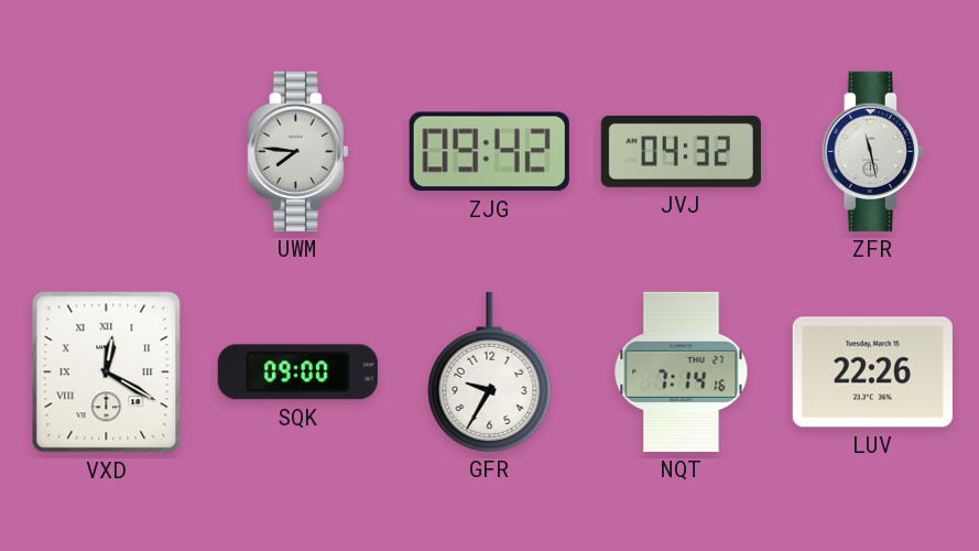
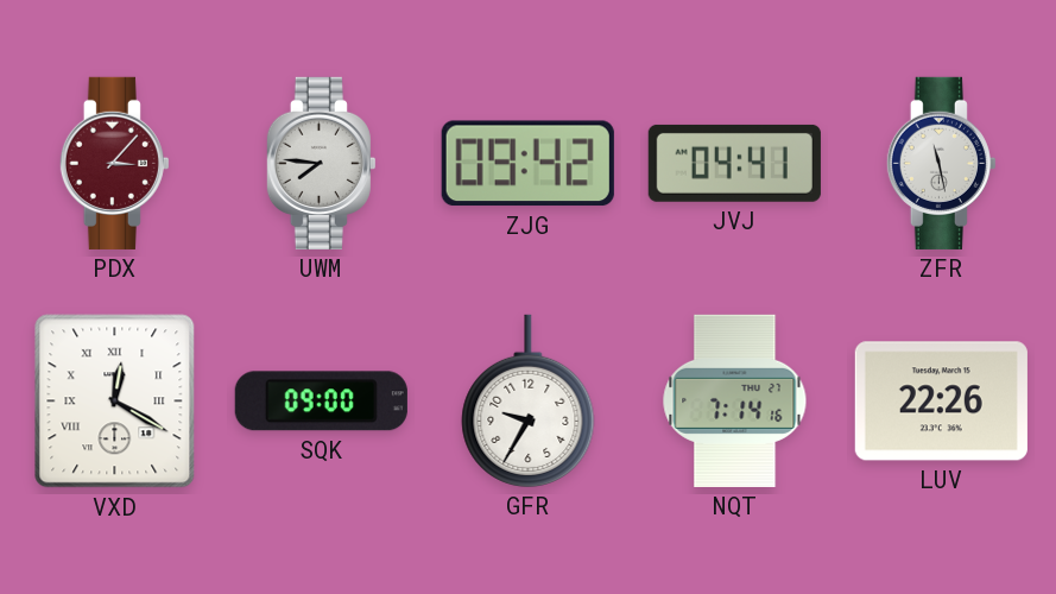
PDX: none -> 3:07 (114, 163)
JVJ: 04:32 -> 04:41 (734, 163)
